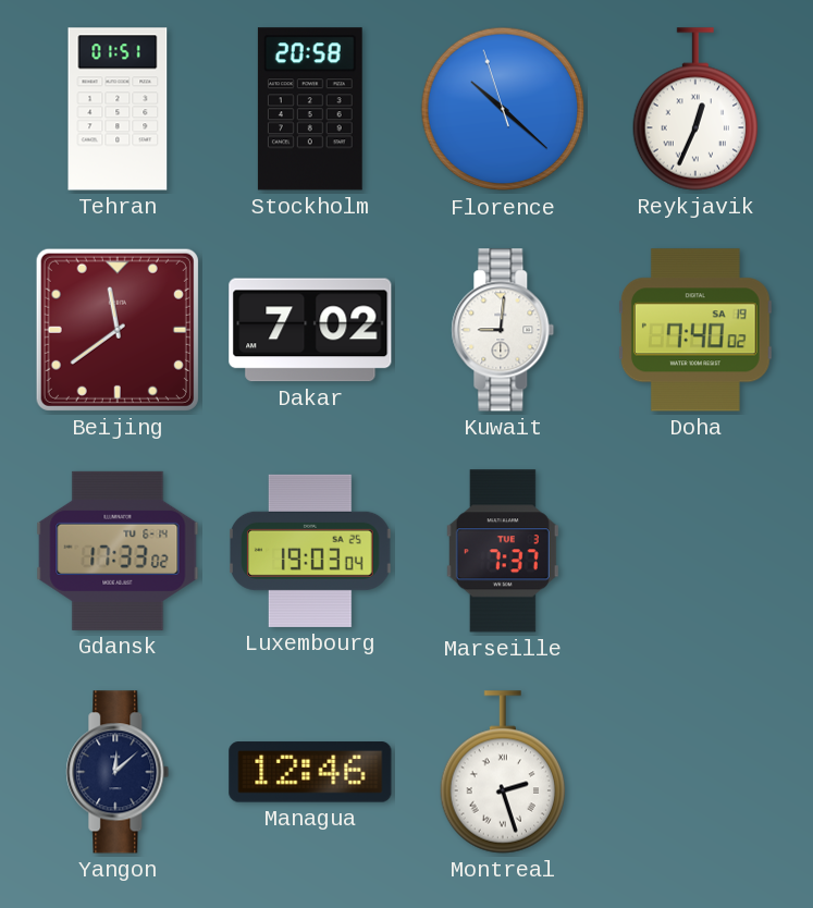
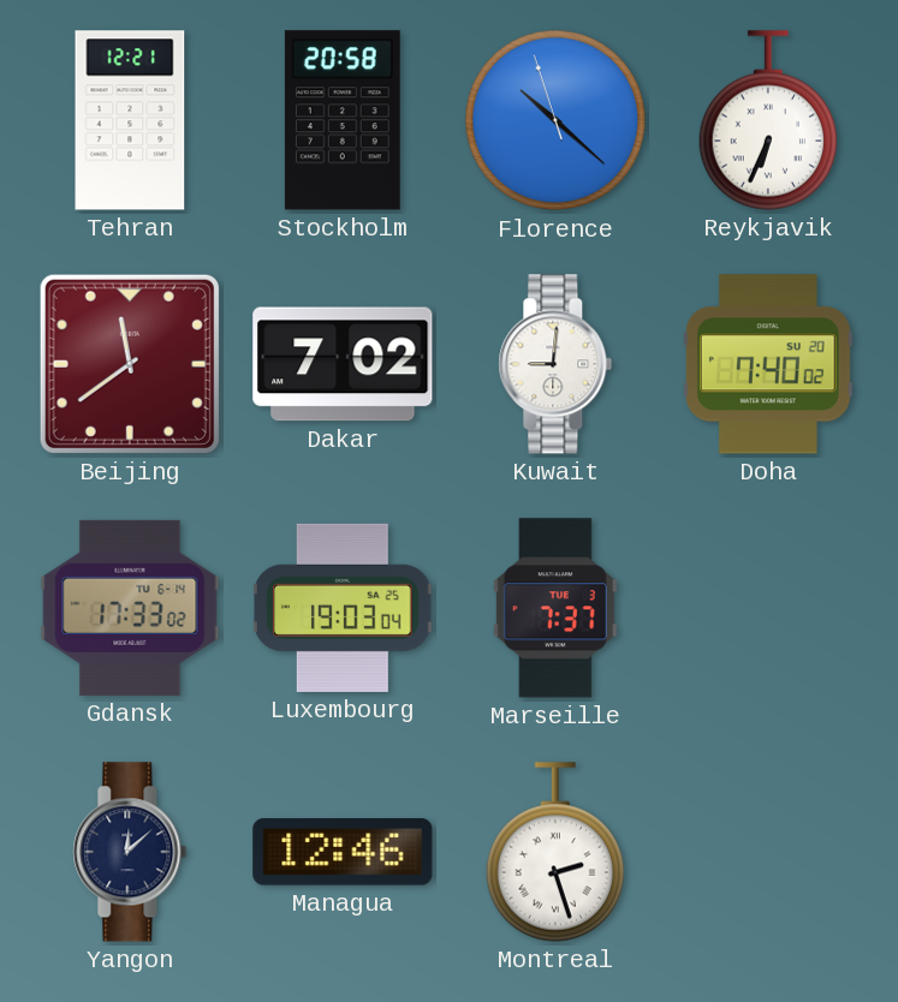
Tehran: 01:51 -> 12:21 (130, 120)
Reykjavik: 12:34 -> 6:34 (768, 120)
Doha date: SA 19 -> SU 20 (768, 364)
